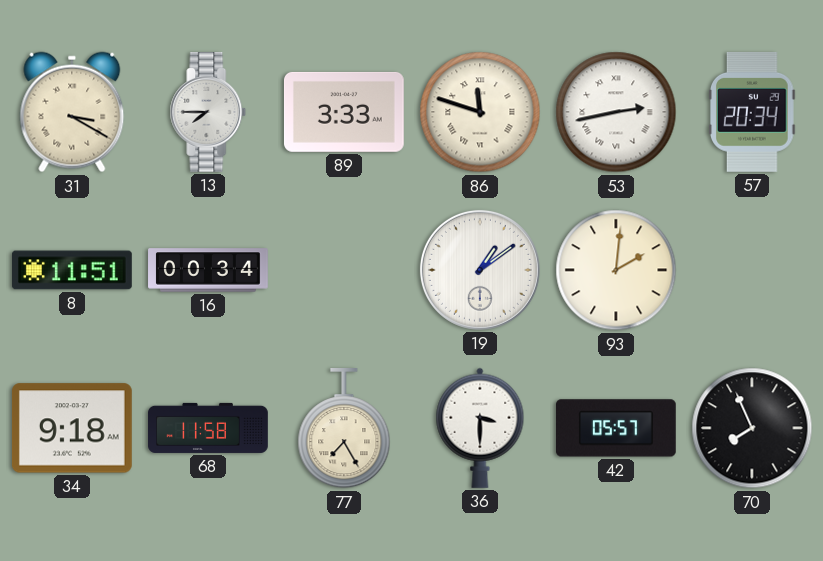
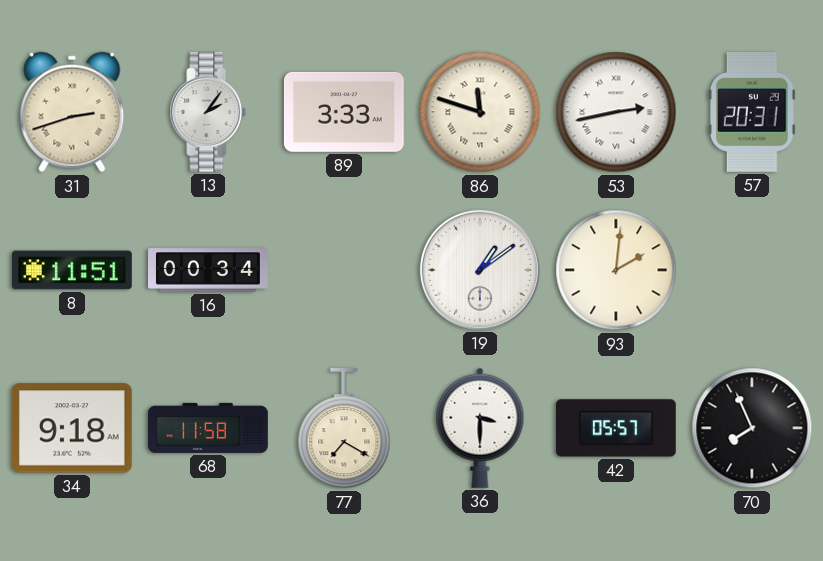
31: 3:20 -> 2:42 (72, 112)
13: 7:45 -> 2:06 (208, 113)
57: 20:34 -> 20:31 (752, 112)
77: 7:25 -> 7:20 (344, 428)
